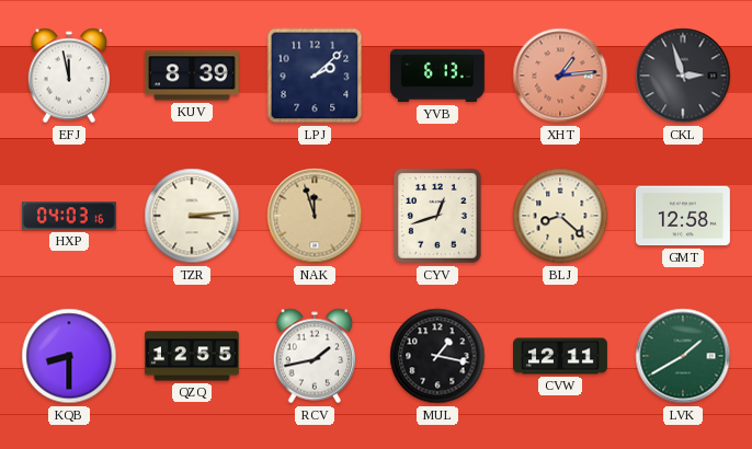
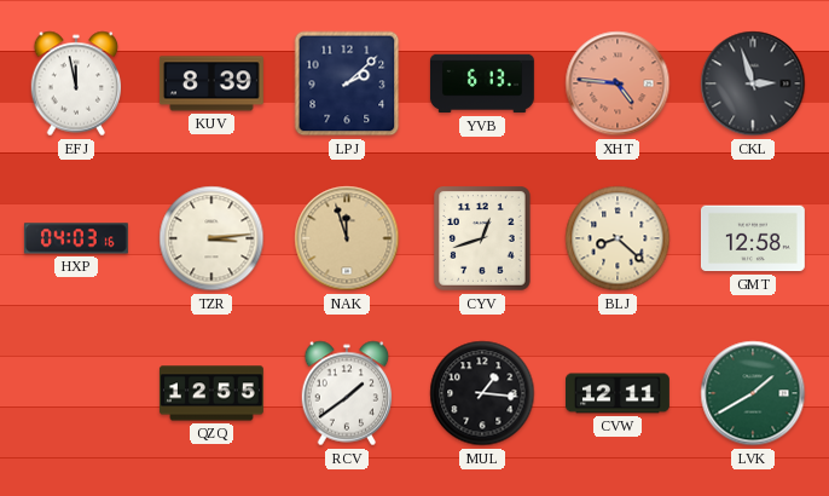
XHT: 1:14 -> 4:46 (618, 83)
KQB: 8:30 -> none (69, 356)
RCV: 1:43 -> 1:39 (347, 393)
MUL: 1:17 -> 1:16 (482, 393)
